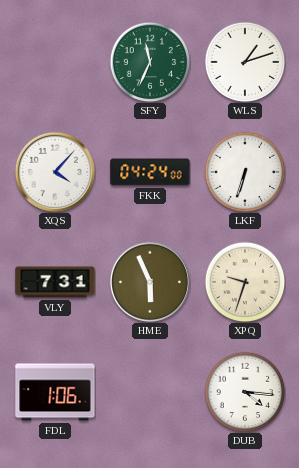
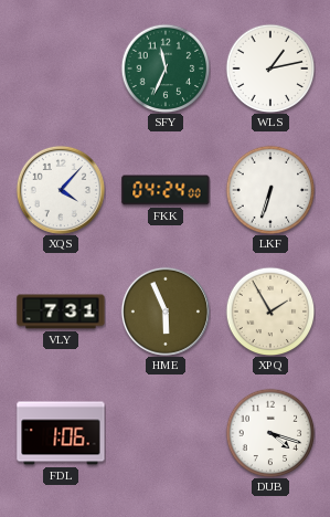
WLS: 1:12 -> 1:13 (270, 68)
XPQ: 9:33 -> 1:55 (270, 312)
DUB: 4:16 -> 4:18 (270, 433)
